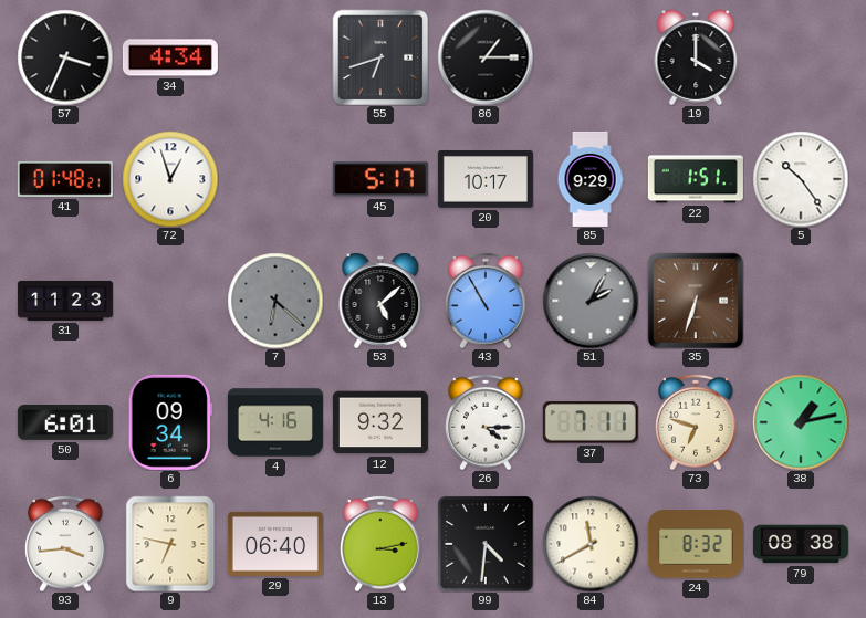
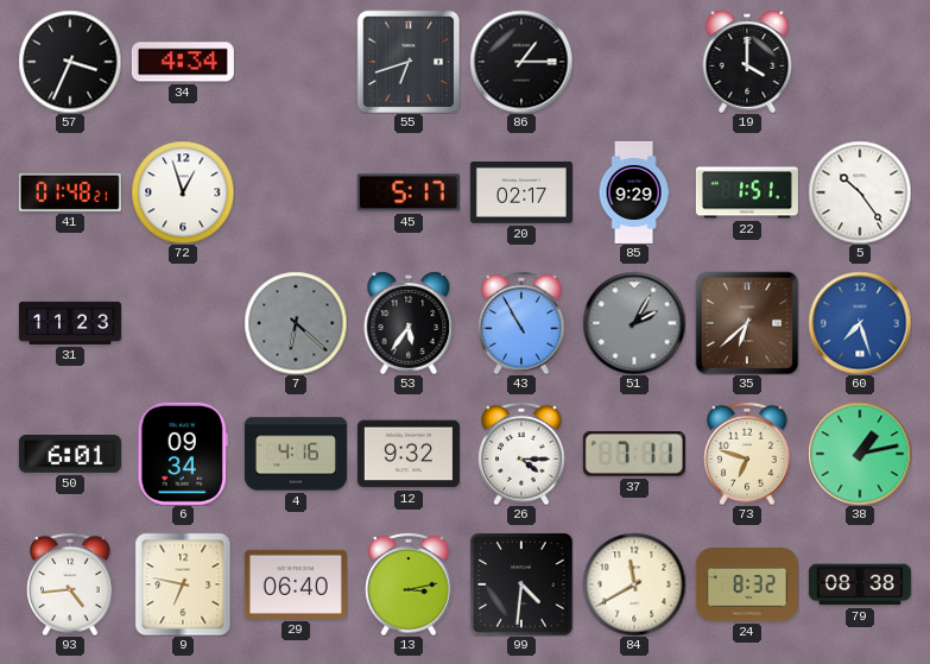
20: 10:17 -> 02:17 (521, 194)
53: 5:08 -> 5:36 (409, 323)
35: 6:33 -> 6:38 (747, 323)
60: none -> 7:27 (860, 323)
93: 3:44 -> 4:44 (70, 584)
